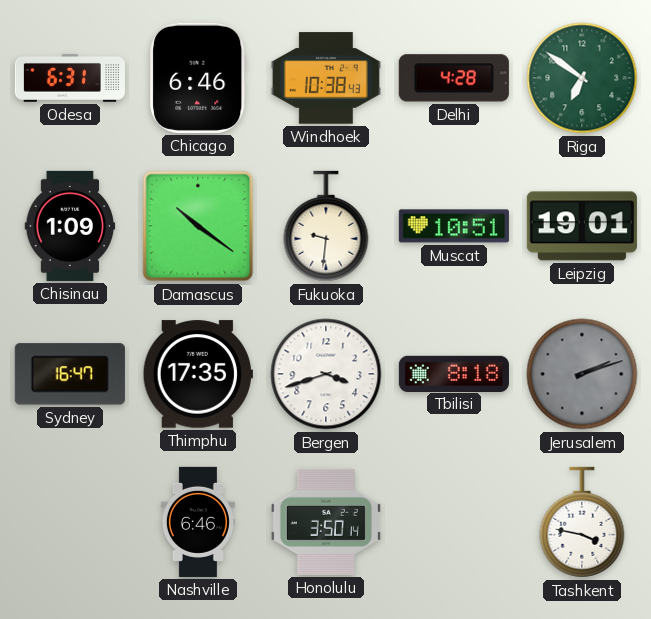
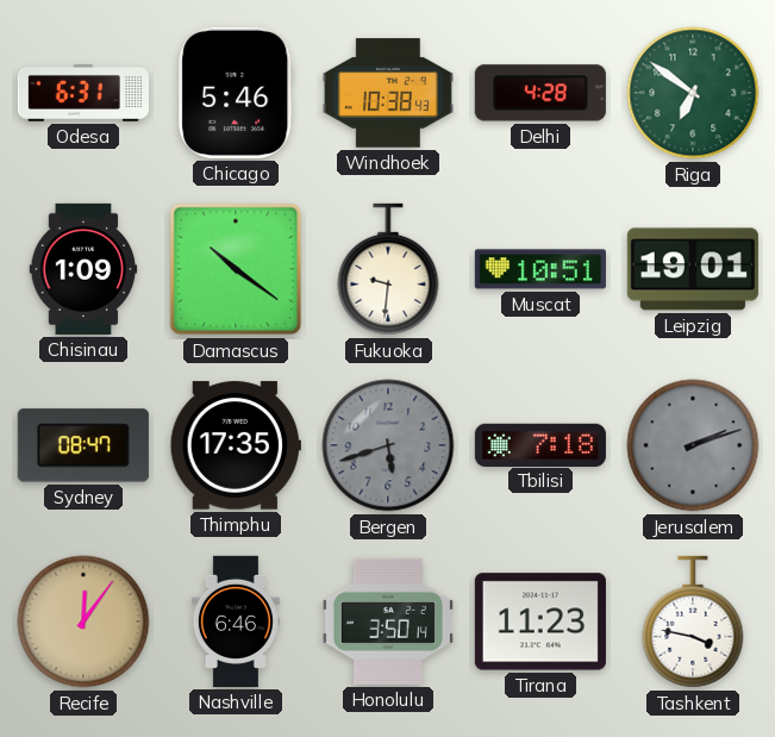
Chicago: 6:46 -> 5:46 (236, 93)
Sydney: 16:47 -> 08:47 (83, 445)
Bergen: 3:42 -> 5:42 (388, 445)
Bergen dial: white -> grey (388, 445)
Tbilisi: 8:18 -> 7:18 (540, 444)
Recife: none -> 12:06 (83, 622)
Tirana: none -> 11:23 (540, 622)
